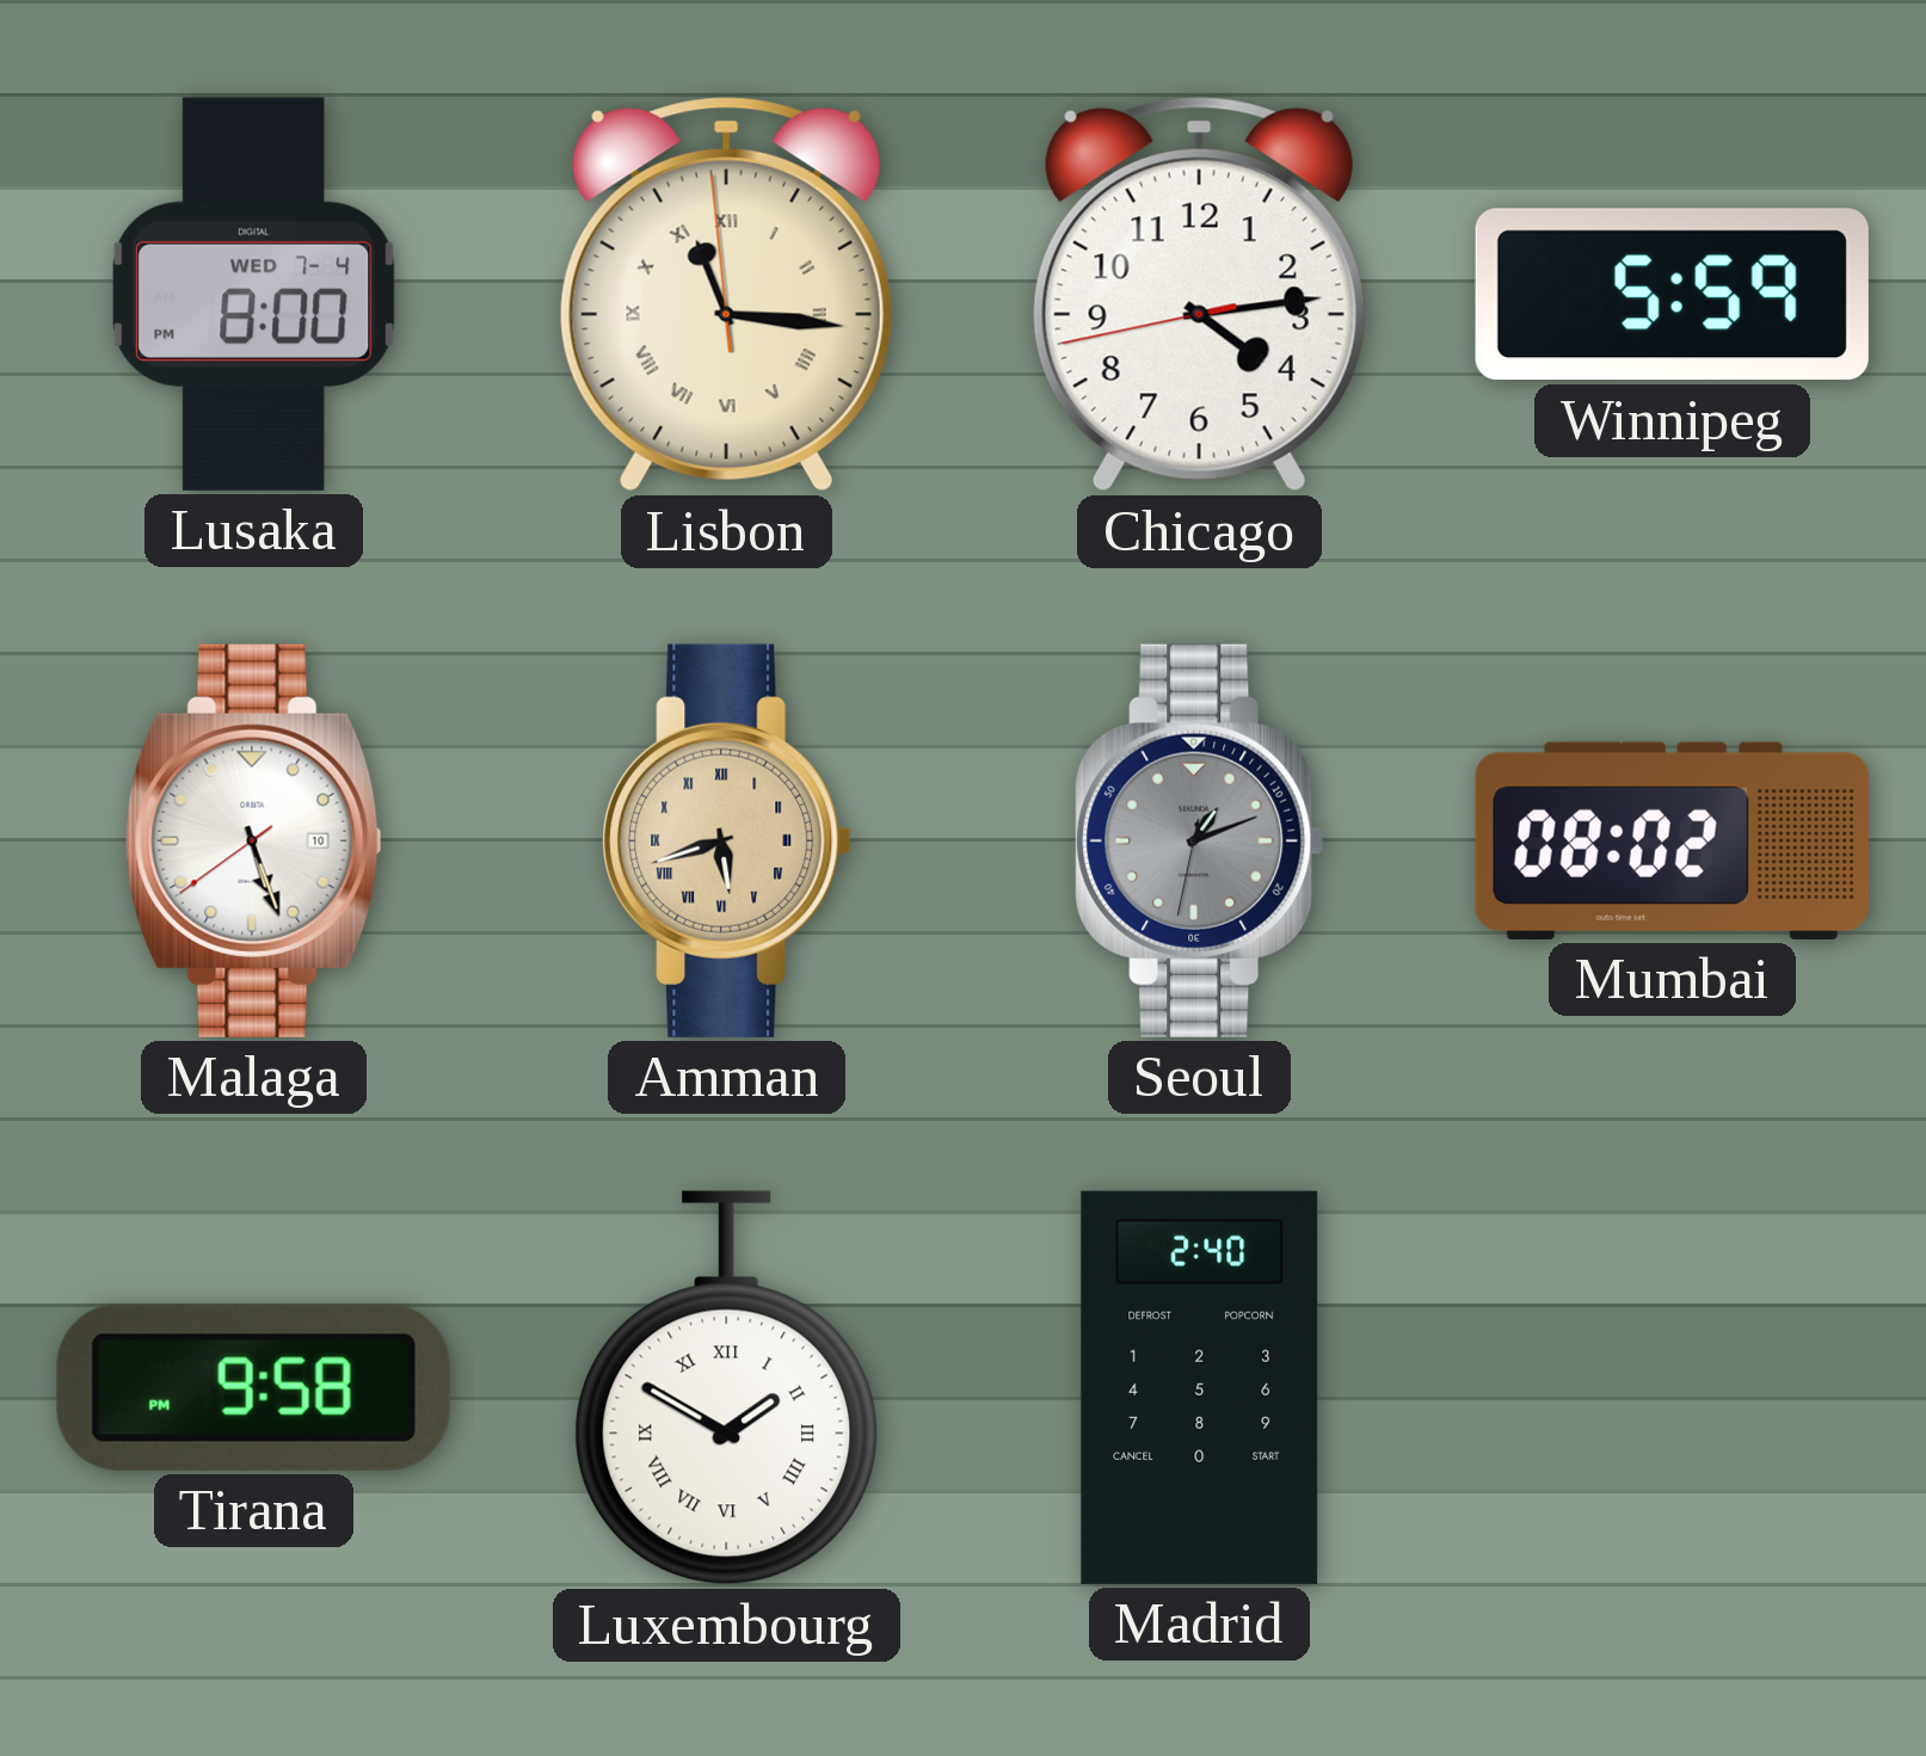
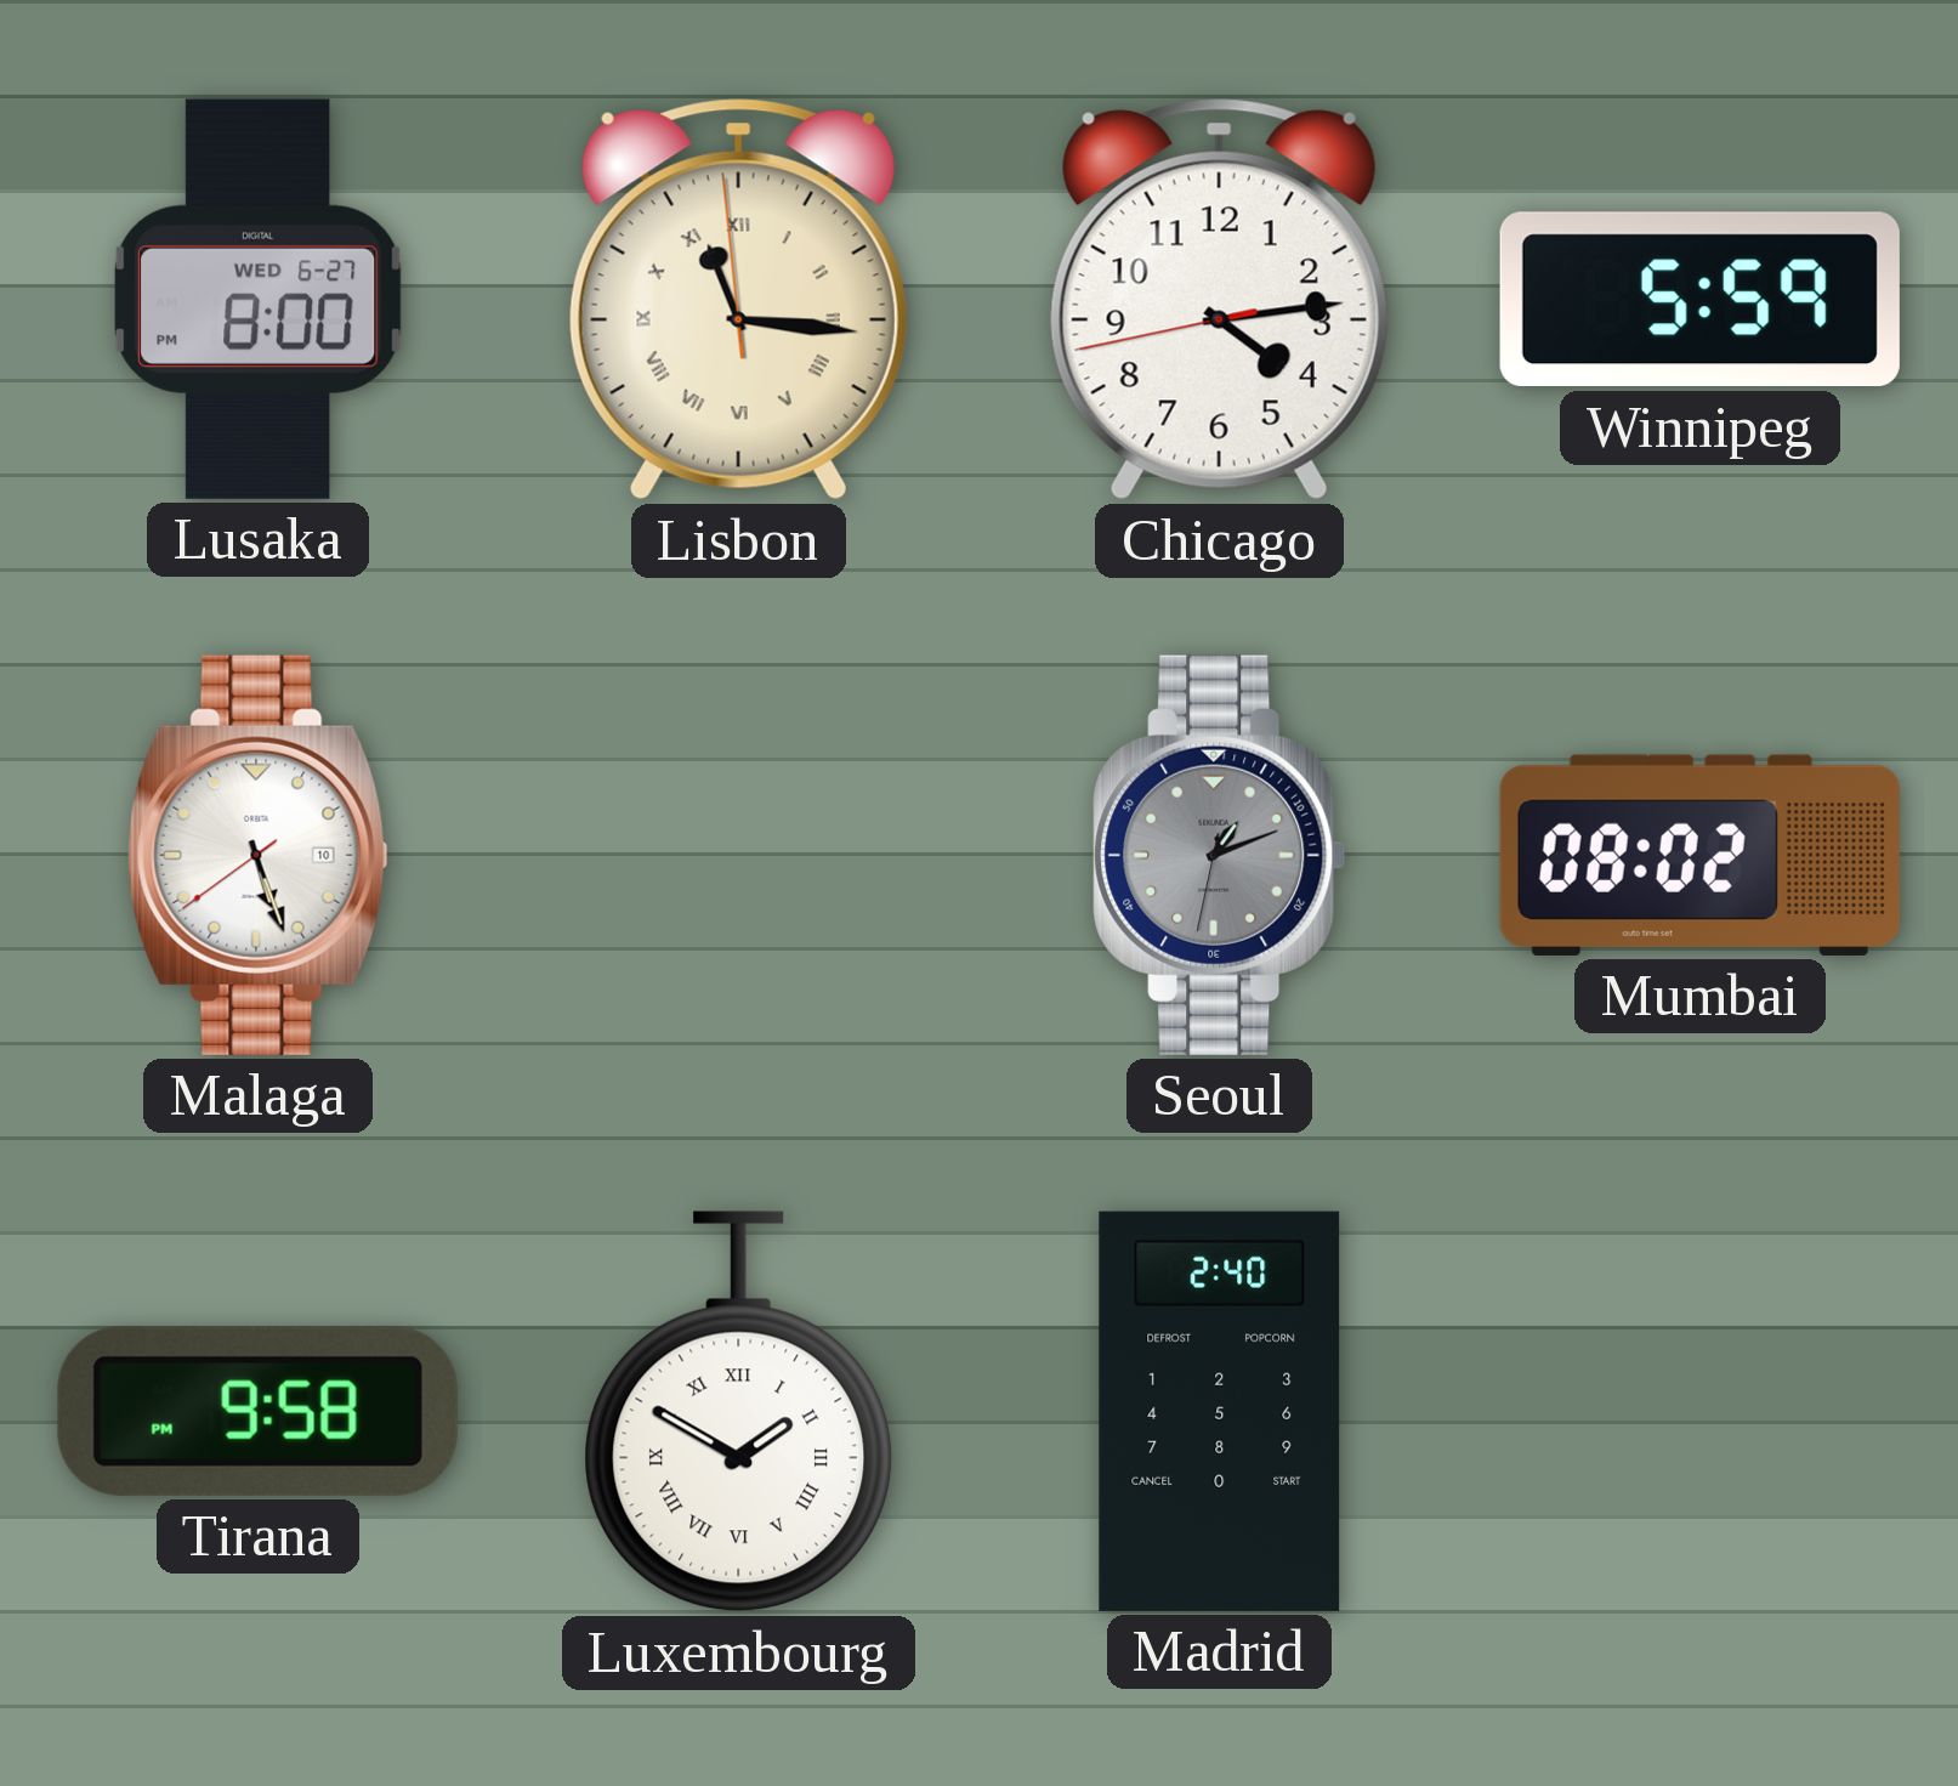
Lusaka date: WED 7-4 -> WED 6-27 (259, 299)
Amman: 5:42 -> none (727, 840)
